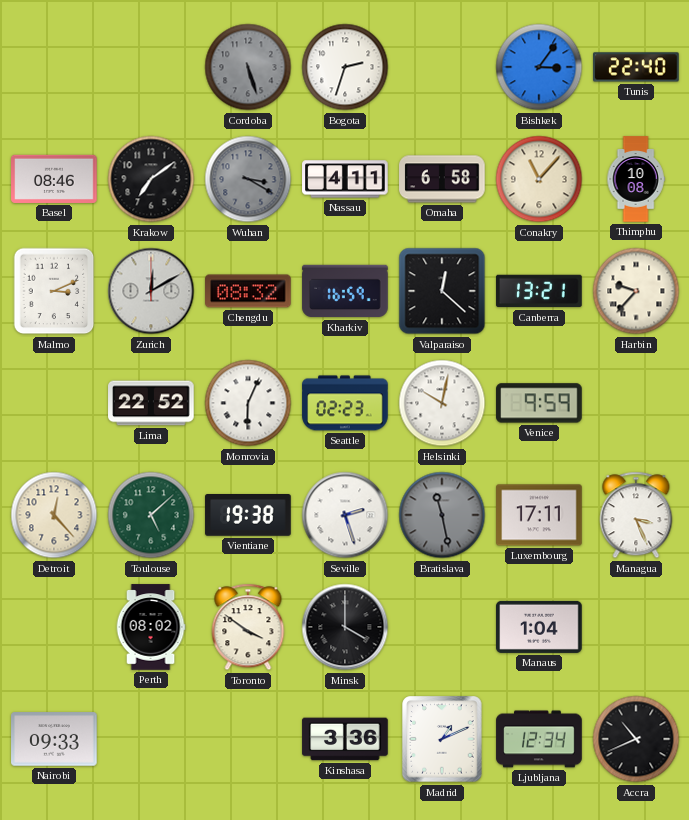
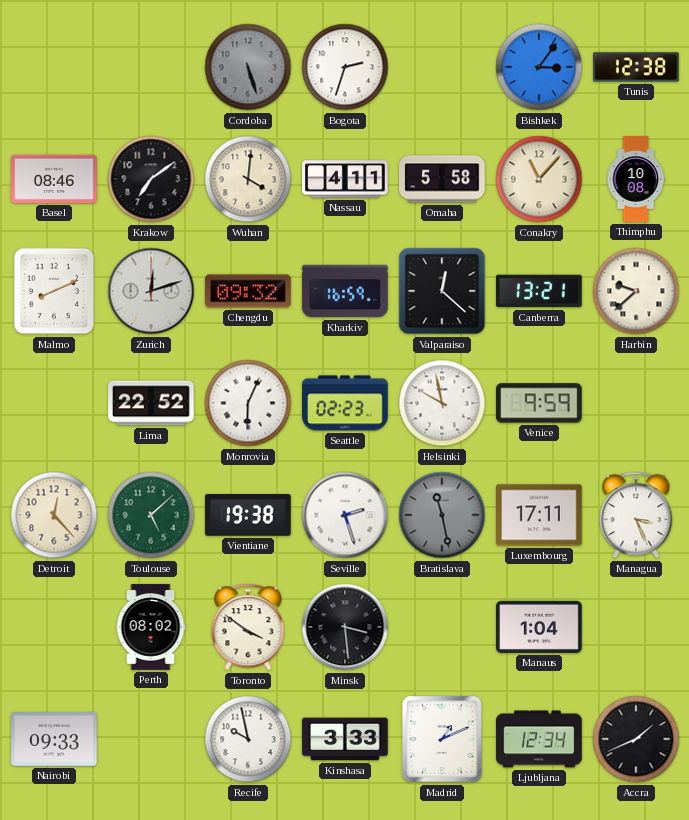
Tunis: 22:40 -> 12:38 (636, 67)
Wuhan: 3:20 -> 4:01 (248, 179)
Wuhan dial: grey -> cream (248, 179)
Omaha: 6:58 -> 5:58 (442, 179)
Malmo: 3:11 -> 8:11 (54, 291)
Zurich: 12:10 -> 12:12 (151, 291)
Chengdu: 08:32 -> 09:32 (248, 291)
Harbin: 9:37 -> 9:38 (636, 291)
Helsinki: 10:02 -> 9:58 (442, 403)
Minsk: 4:00 -> 3:29 (345, 627)
Recife: none -> 9:58 (248, 739)
Kinshasa: 3:36 -> 3:33 (345, 739)
Accra: 10:41 -> 1:41 (636, 739)
